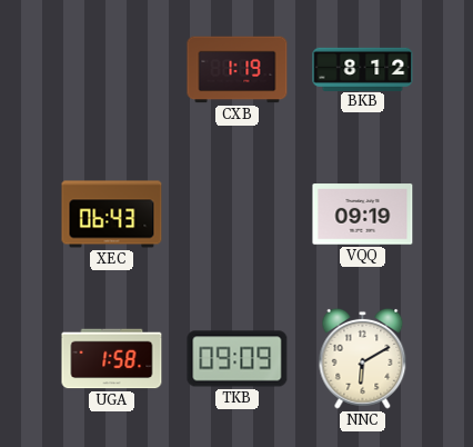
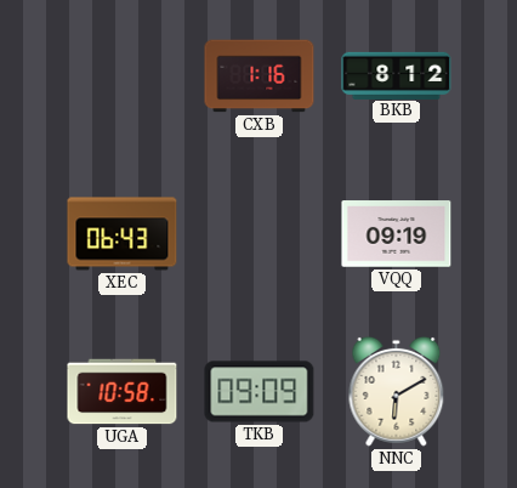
CXB: 1:19 -> 1:16 (260, 76)
UGA: 1:58 -> 10:58 (123, 392)
